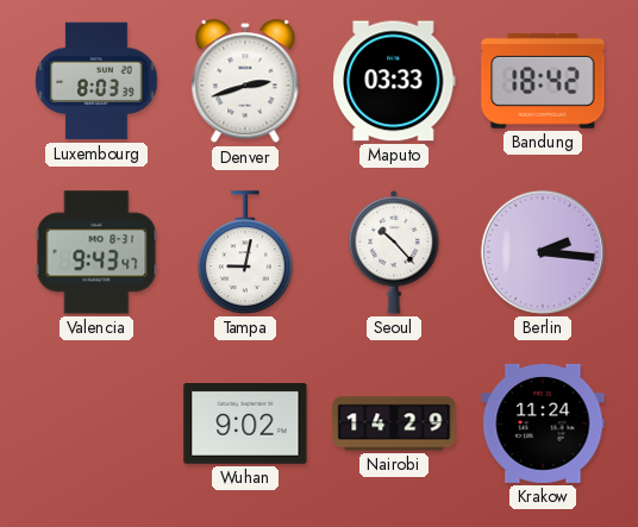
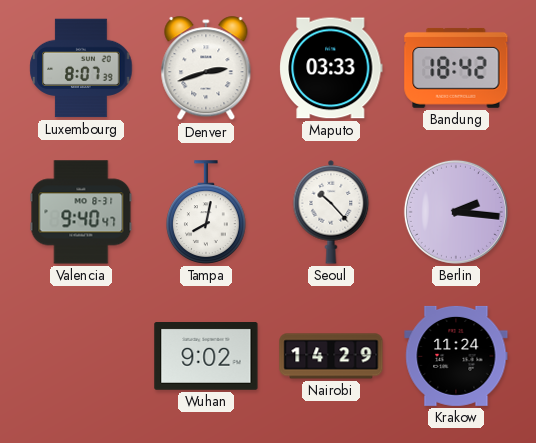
Luxembourg: 8:03 -> 8:07 (81, 68)
Valencia: 9:43 -> 9:40 (81, 212)
Tampa: 9:02 -> 8:02 (207, 212)
